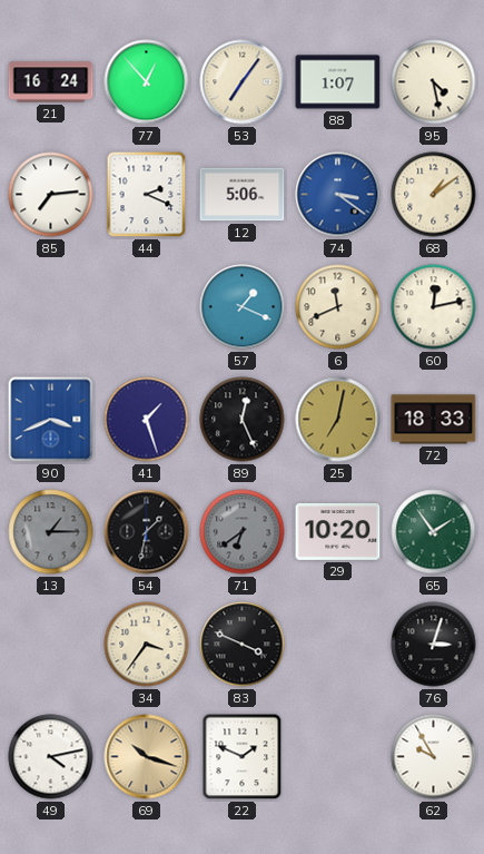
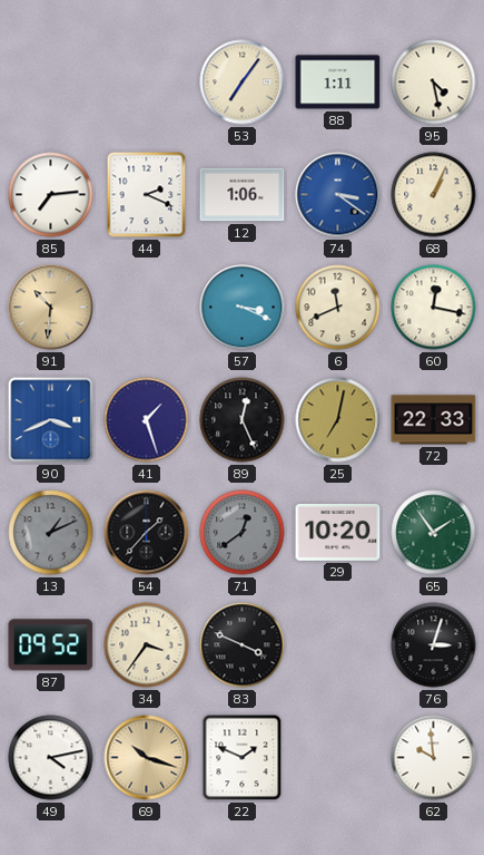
21: 16:24 -> none (51, 82)
77: 12:53 -> none (147, 82)
88: 1:07 -> 1:11 (338, 82)
12: 5:06 -> 1:06 (243, 195)
68: 1:09 -> 1:04 (434, 195)
91: none -> 10:31 (51, 308)
57: 1:19 -> 3:19 (243, 308)
60: 12:13 -> 12:17 (434, 308)
72: 18:33 -> 22:33 (434, 420)
13: 1:15 -> 1:11 (51, 533)
54: 1:32 -> 1:37 (147, 533)
71: 6:39 -> 12:39 (243, 533)
87: none -> 09:52 (51, 645)
62: 9:55 -> 9:59 (434, 758)
